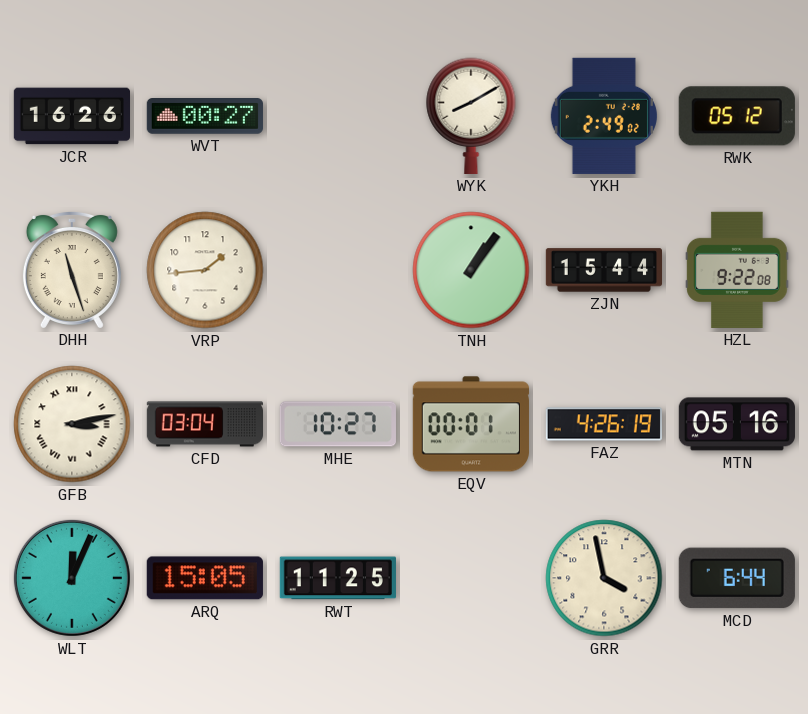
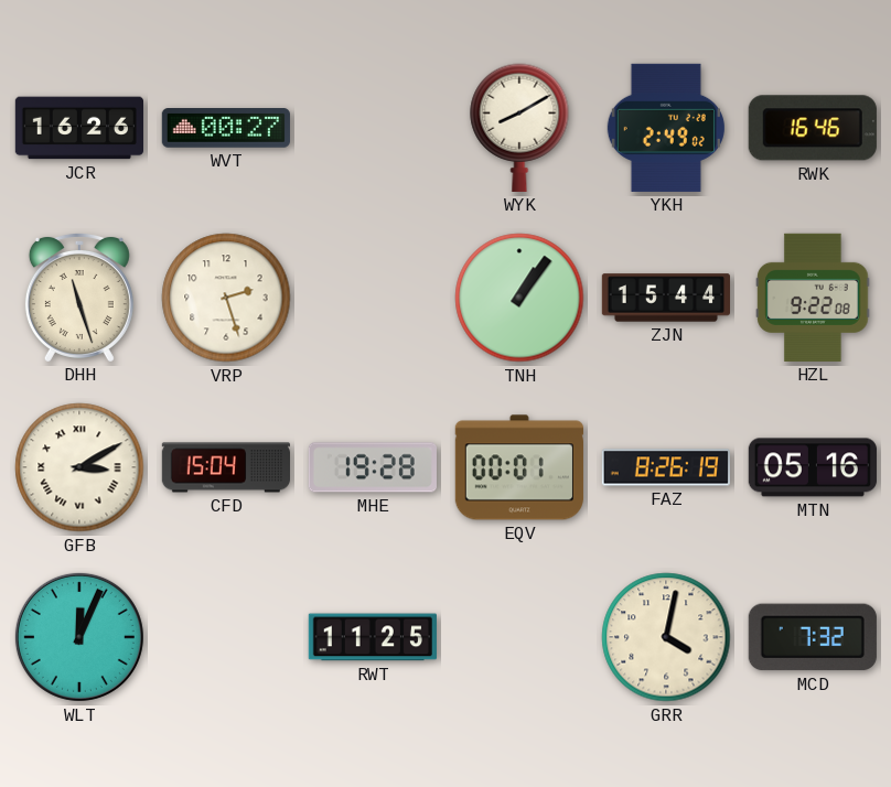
RWK: 05:12 -> 16:46 (813, 128)
VRP: 1:44 -> 2:27 (226, 298)
GFB: 3:13 -> 3:10 (79, 467)
CFD: 03:04 -> 15:04 (225, 467)
MHE: 10:27 -> 19:28 (373, 467)
FAZ: 4:26 -> 8:26 (666, 467)
ARQ: 15:05 -> none (205, 578)
GRR: 3:58 -> 4:02 (666, 637)
MCD: 6:44 -> 7:32 (813, 637)
